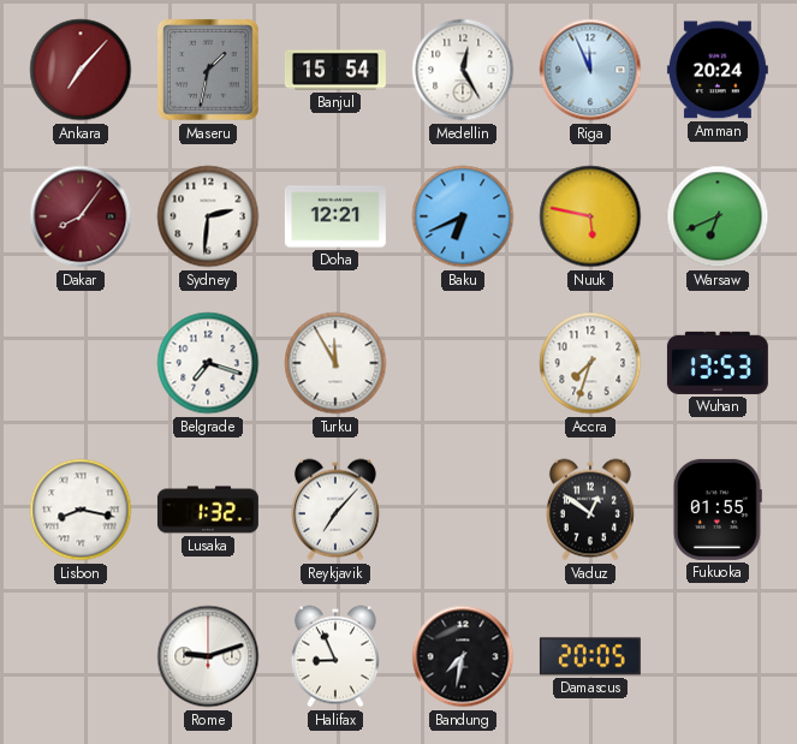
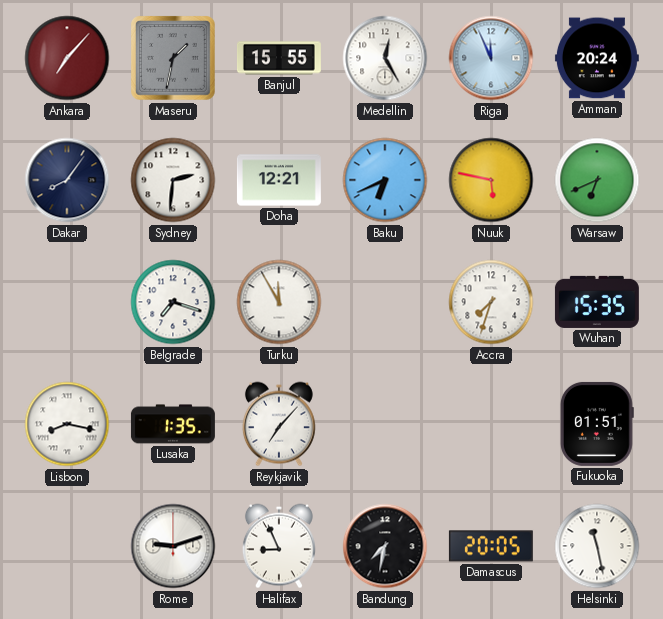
Banjul: 15:54 -> 15:55 (279, 58)
Dakar dial: burgundy -> navy (67, 180)
Wuhan: 13:53 -> 15:35 (597, 302)
Lusaka: 1:32 -> 1:35 (173, 424)
Vaduz: 12:51 -> none (590, 510)
Fukuoka: 01:55 -> 01:51 (597, 424)
Helsinki: none -> 11:28 (597, 546)
